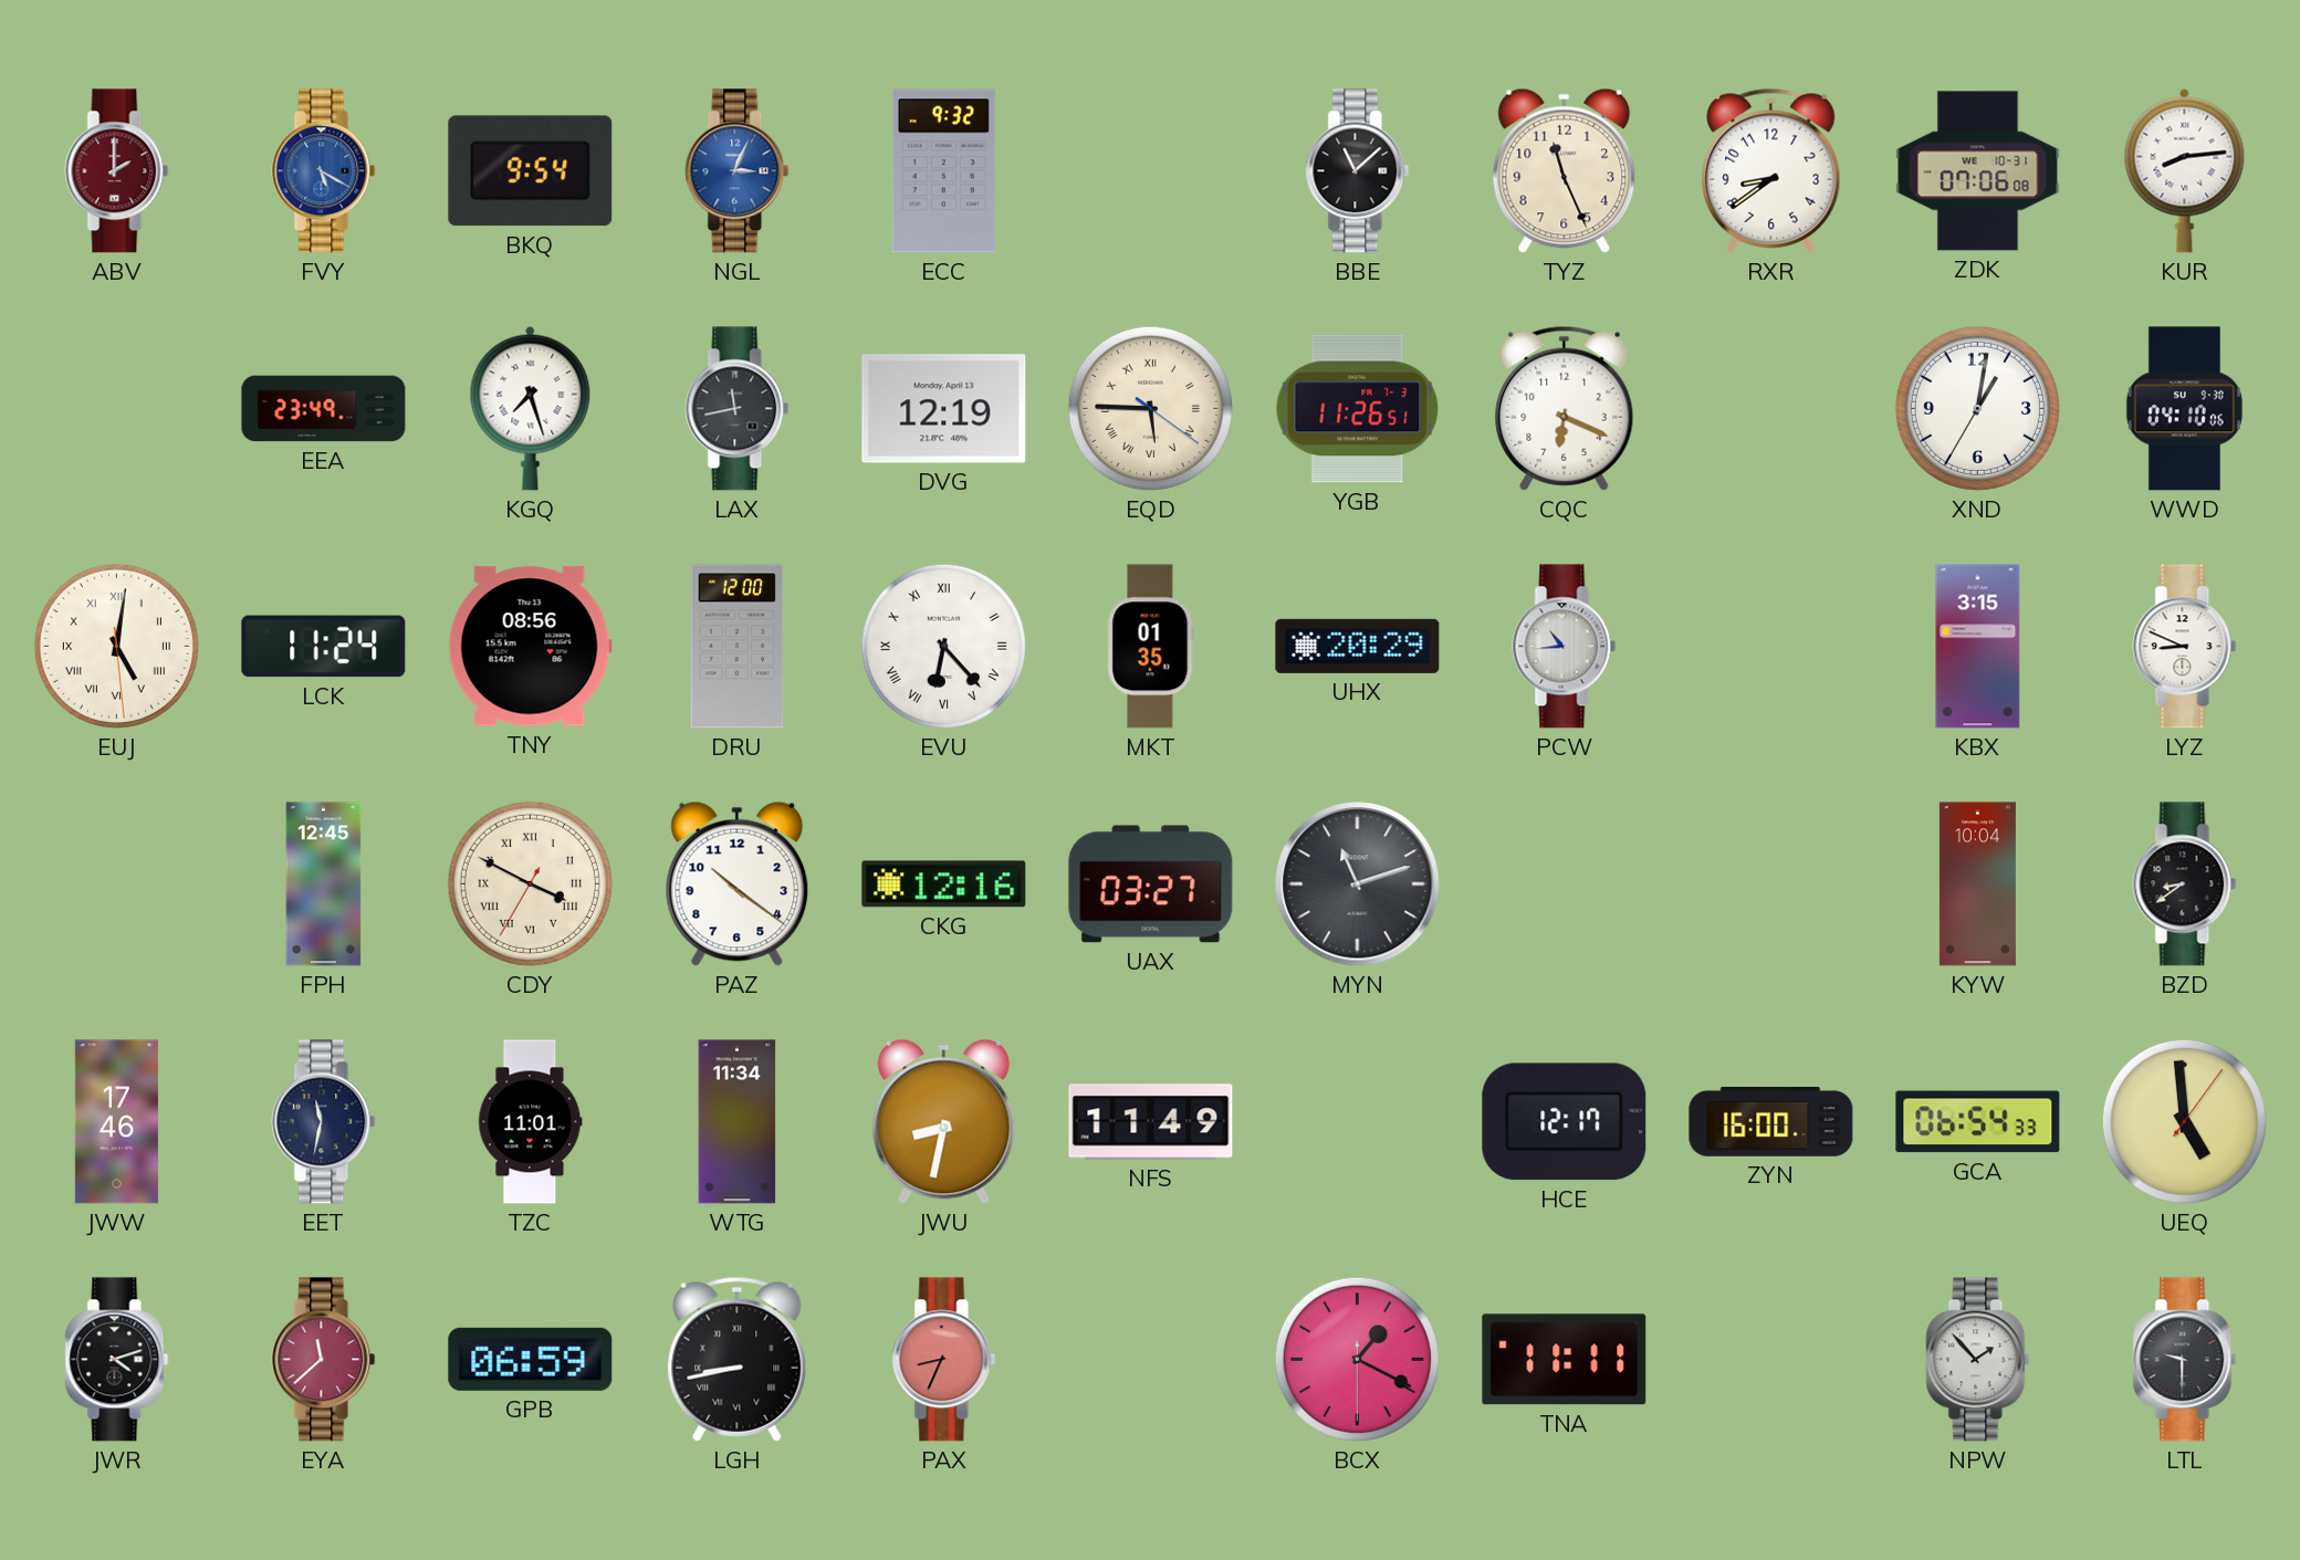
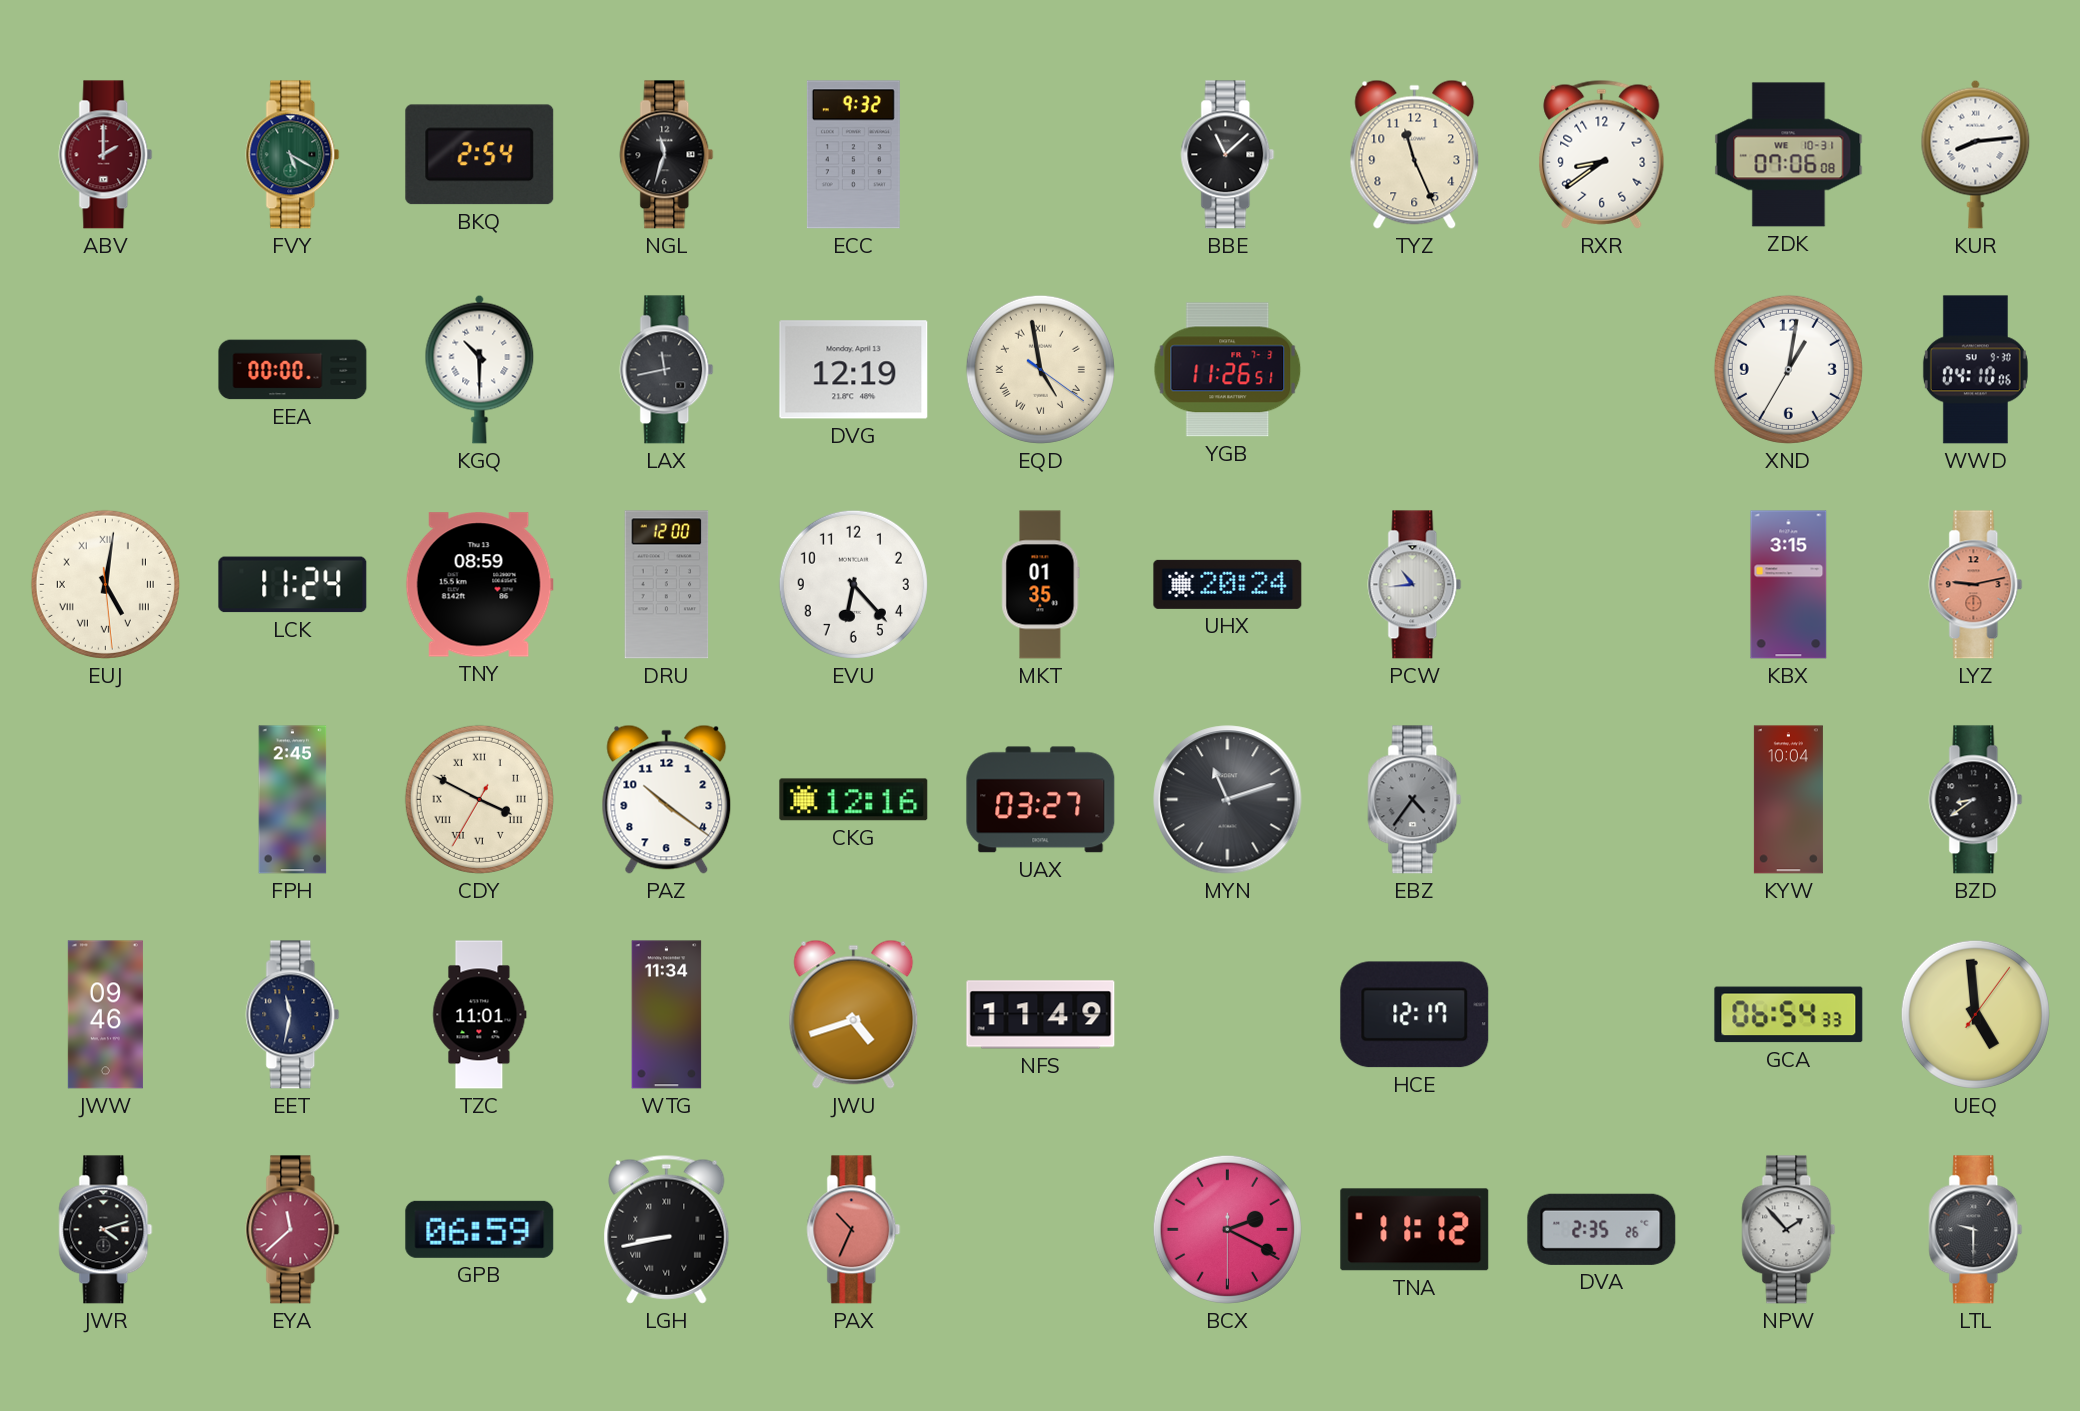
FVY dial: blue -> green (293, 155)
BKQ: 9:54 -> 2:54 (480, 155)
NGL: 3:04 -> 11:33 (667, 155)
NGL dial: blue -> black (667, 155)
EEA: 23:49 -> 00:00 (293, 370)
KGQ: 7:27 -> 10:30 (480, 369)
EQD: 5:45 -> 4:58 (1040, 369)
CQC: 6:19 -> none (1565, 408)
TNY: 08:56 -> 08:59 (479, 585)
EVU numerals: Roman -> Arabic (853, 584)
UHX: 20:29 -> 20:24 (1228, 584)
LYZ: 8:49 -> 9:13 (1976, 585)
LYZ dial: white -> salmon (1976, 585)
FPH: 12:45 -> 2:45 (293, 800)
EBZ: none -> 4:36 (1415, 800)
JWW: 17:46 -> 09:46 (105, 1015)
JWU: 8:32 -> 4:42 (854, 1014)
ZYN: 16:00 -> none (1771, 1122)
PAX: 8:34 -> 10:34 (854, 1230)
BCX: 1:19 -> 2:19 (1227, 1229)
TNA: 11:11 -> 11:12 (1415, 1230)
DVA: none -> 2:35 (1602, 1229)
